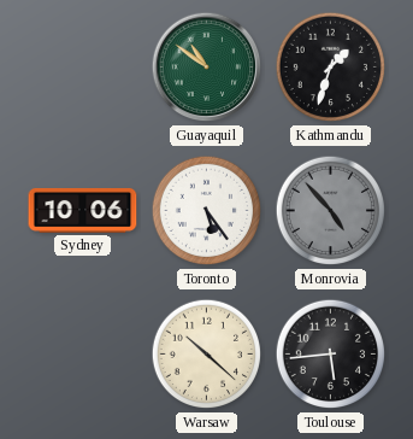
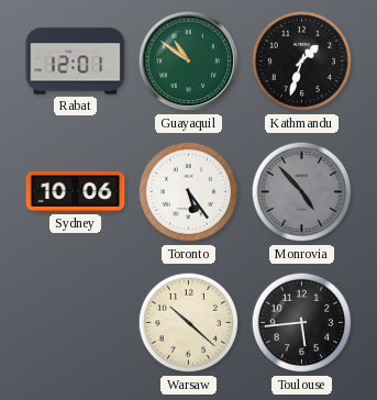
Rabat: none -> 12:01 (76, 62)
